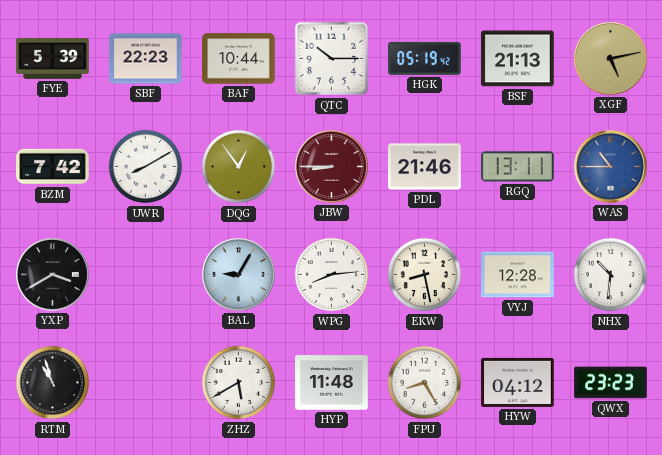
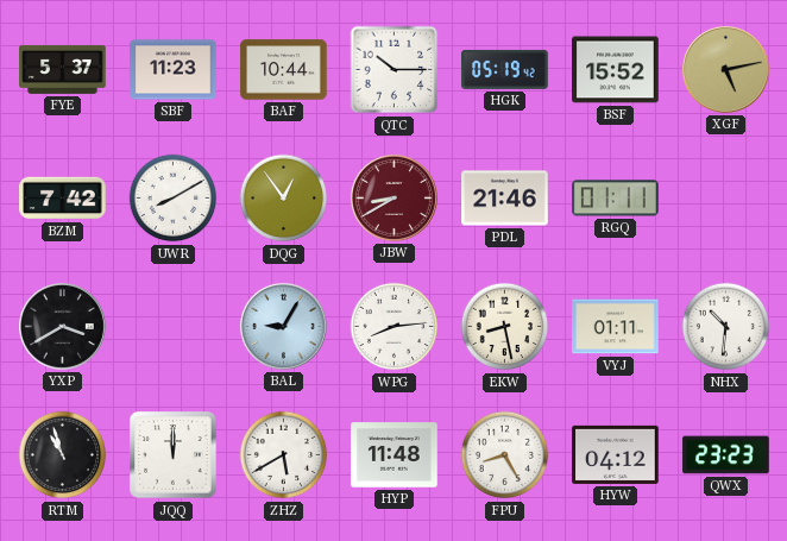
FYE: 5:39 -> 5:37 (63, 70)
SBF: 22:23 -> 11:23 (174, 70)
BSF: 21:13 -> 15:52 (616, 70)
JBW: 8:45 -> 8:40 (393, 197)
RGQ: 13:11 -> 01:11 (616, 199)
WAS: 10:45 -> none (610, 166)
VYJ: 12:28 -> 01:11 (616, 327)
JQQ: none -> 12:00 (174, 455)
